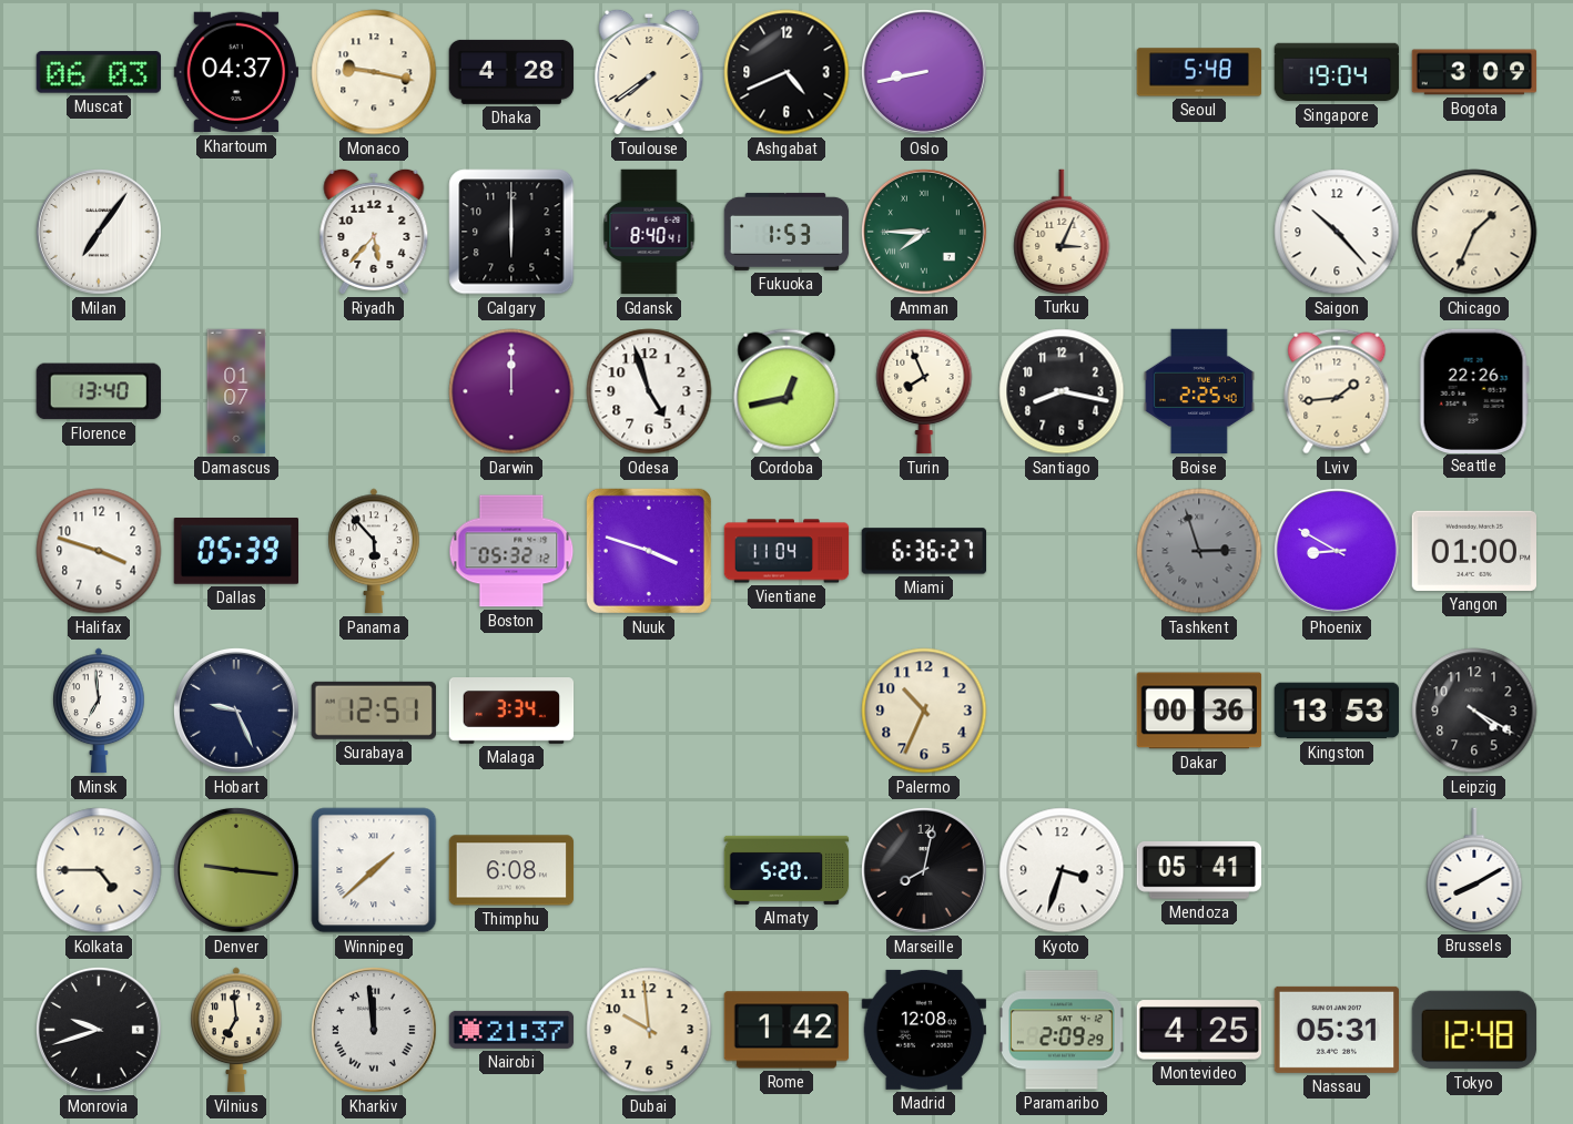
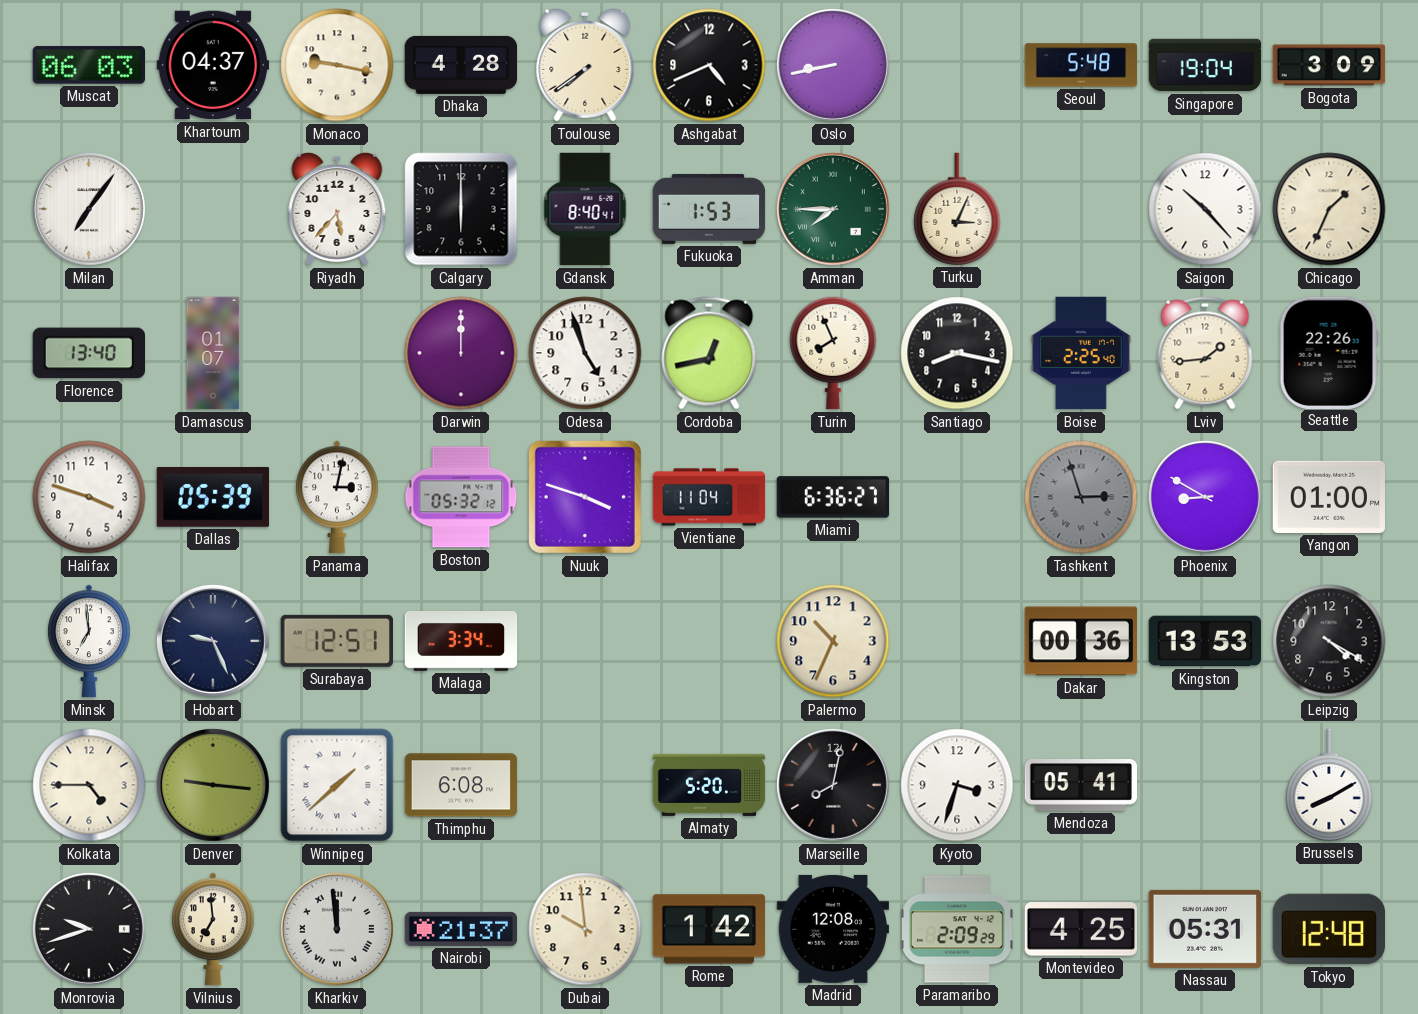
Panama: 5:53 -> 3:02 (337, 497)
